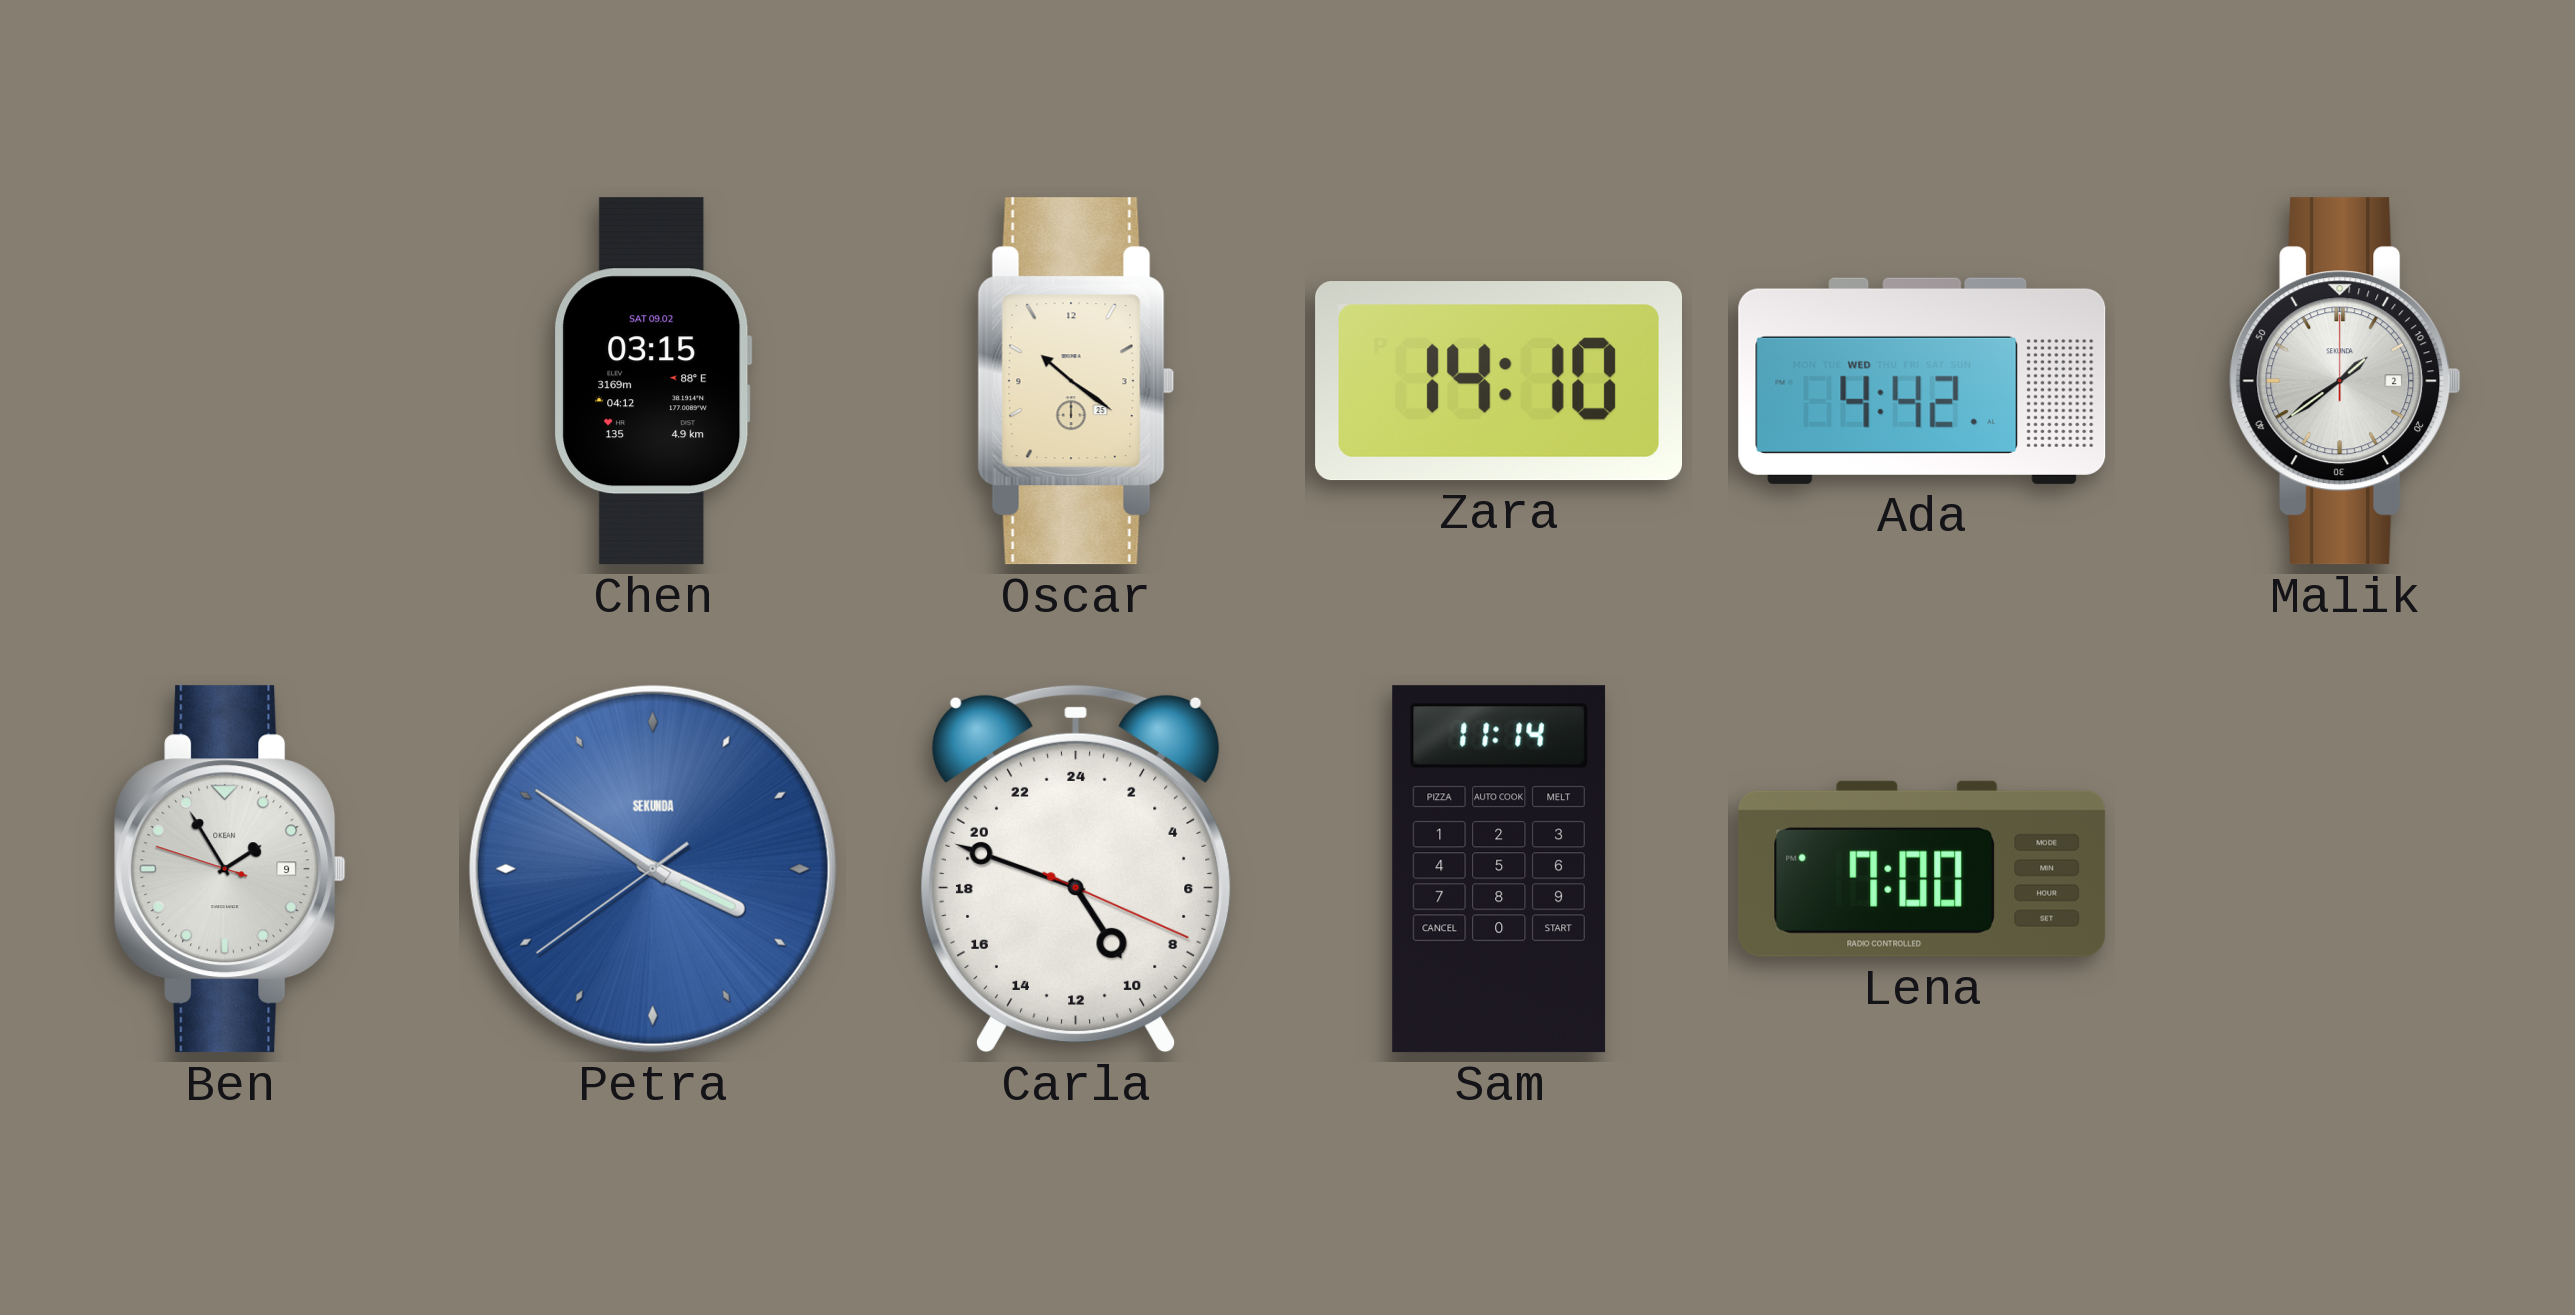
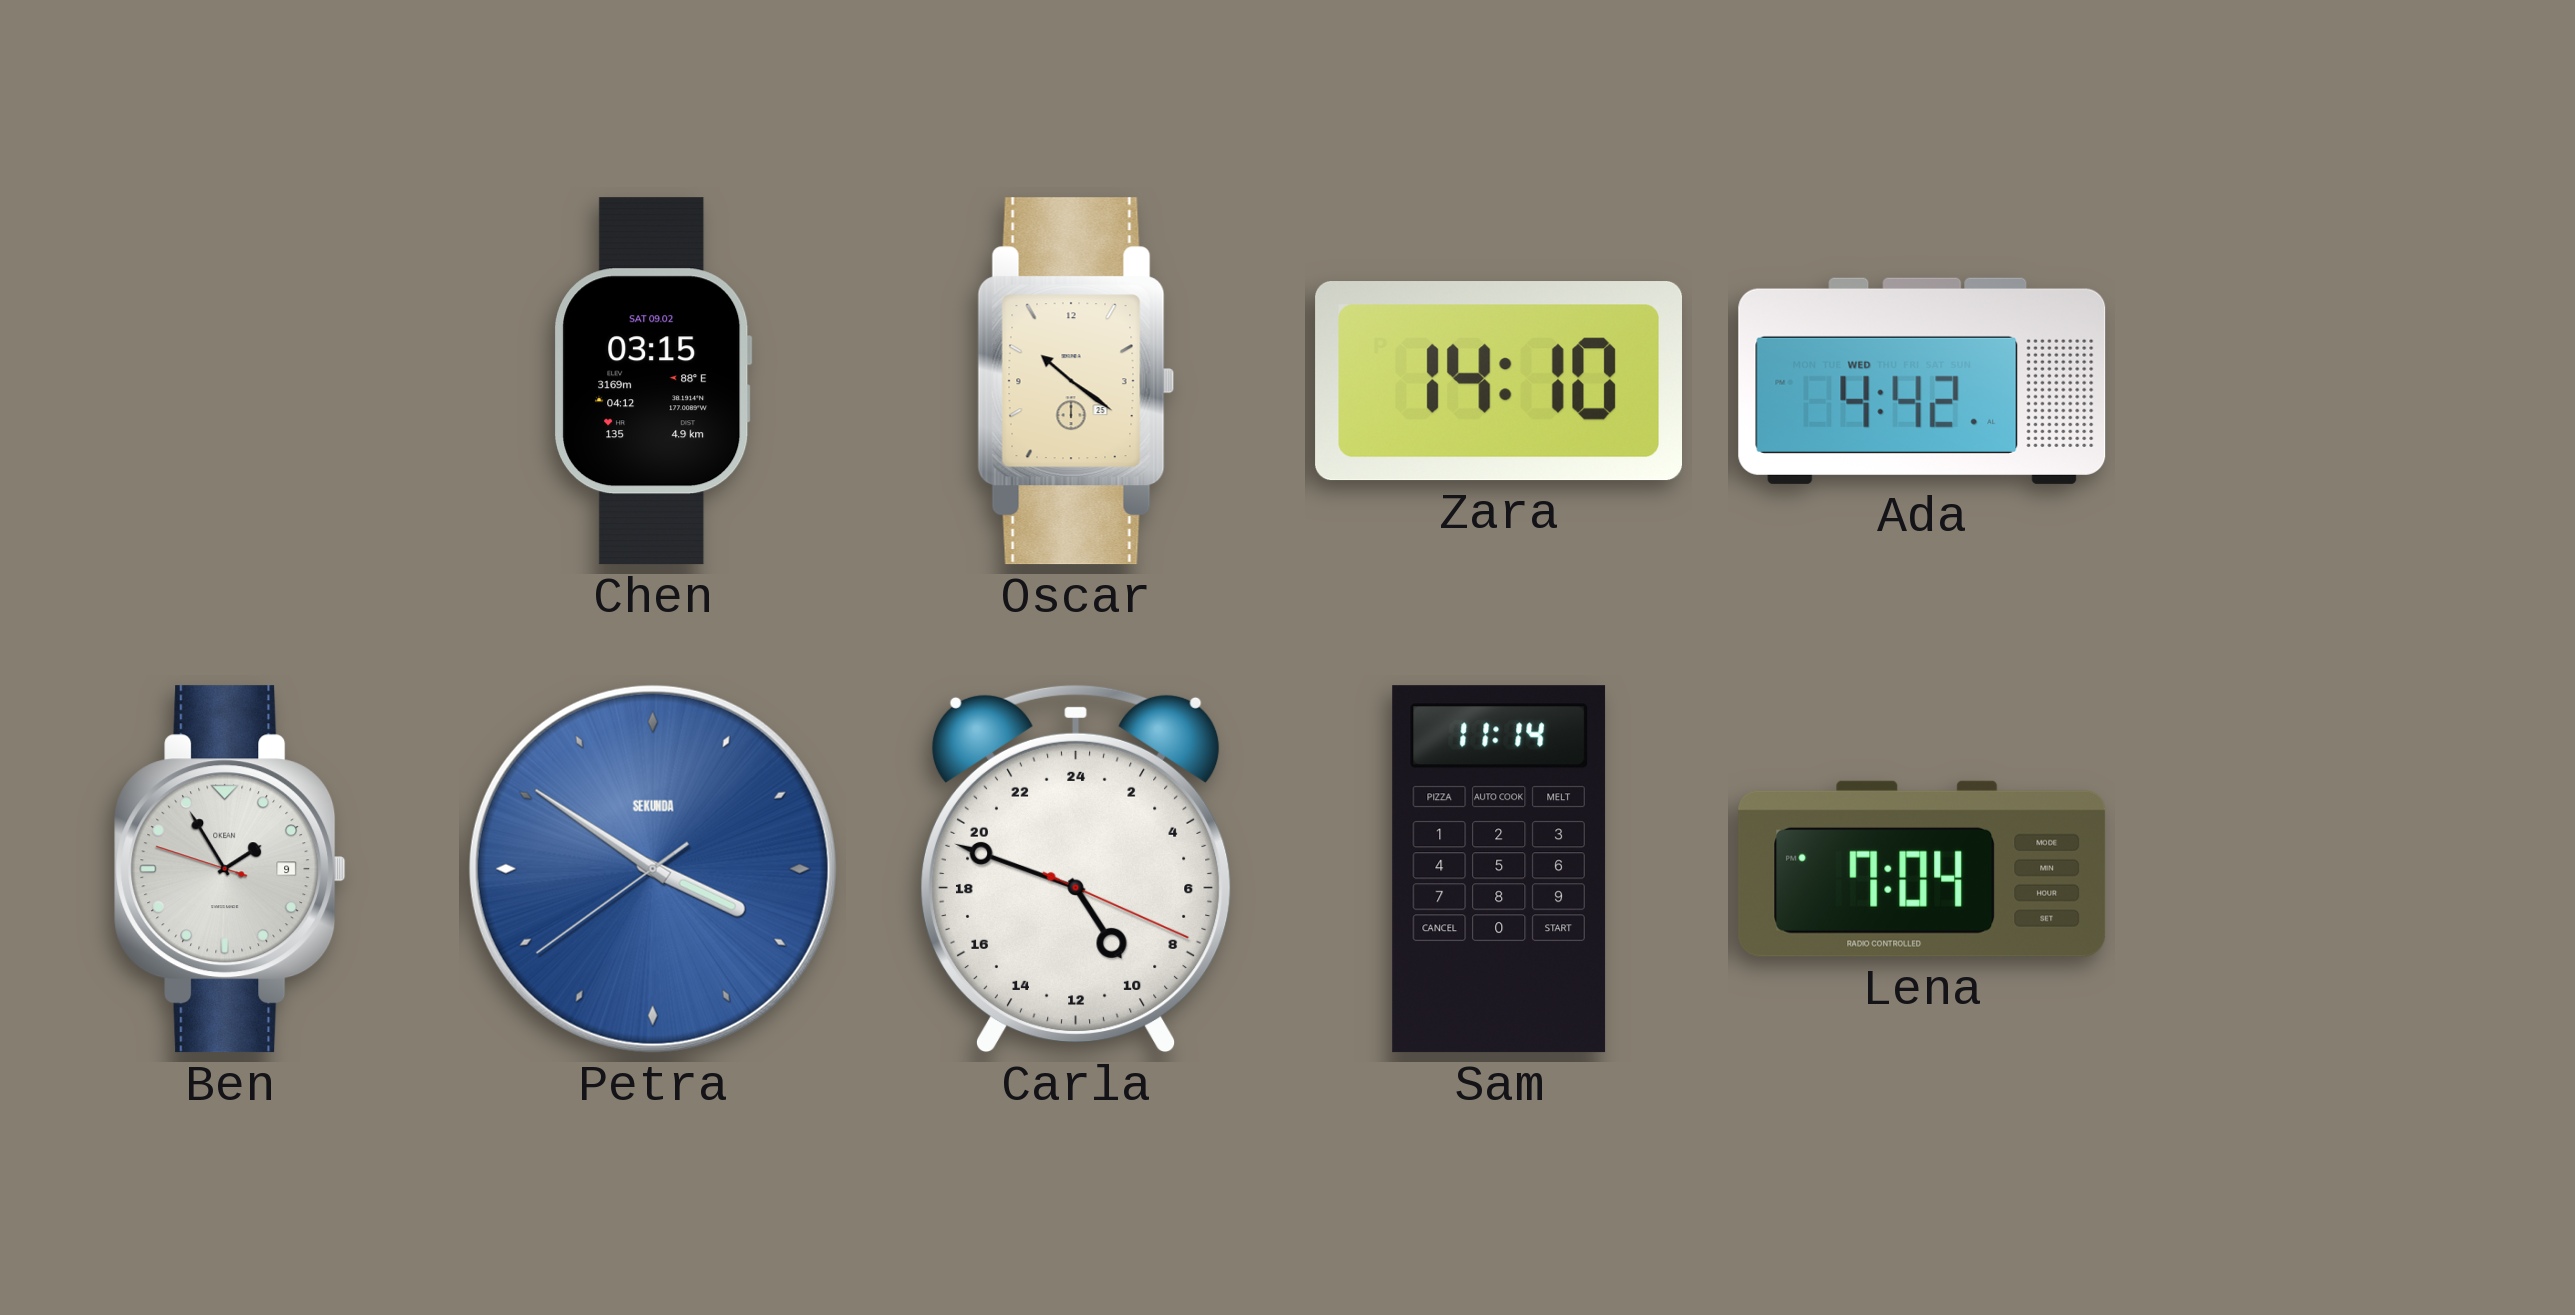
Malik: 1:39 -> none (2345, 381)
Lena: 7:00 -> 7:04 (1922, 869)
